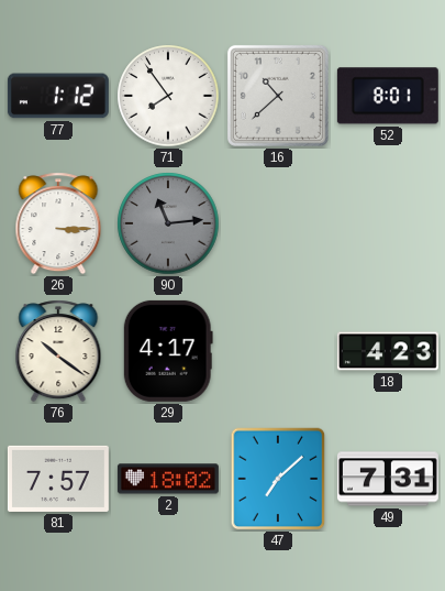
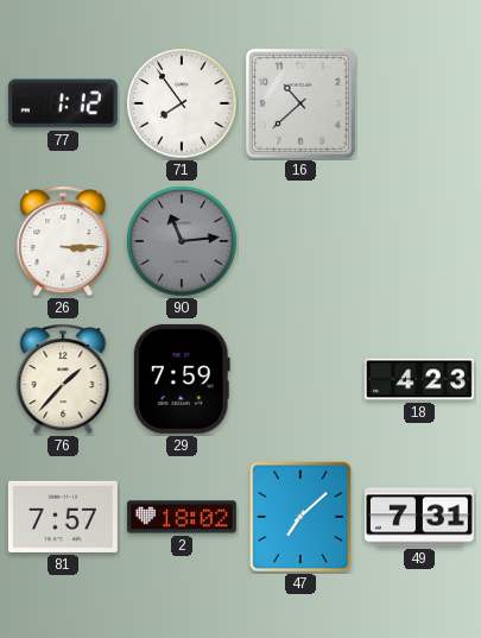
52: 8:01 -> none (388, 96)
76: 10:21 -> 1:37 (63, 379)
29: 4:17 -> 7:59 (182, 379)
